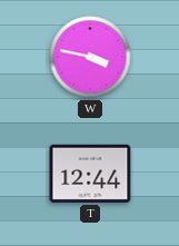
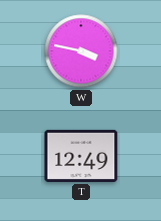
T: 12:44 -> 12:49 (81, 156)
